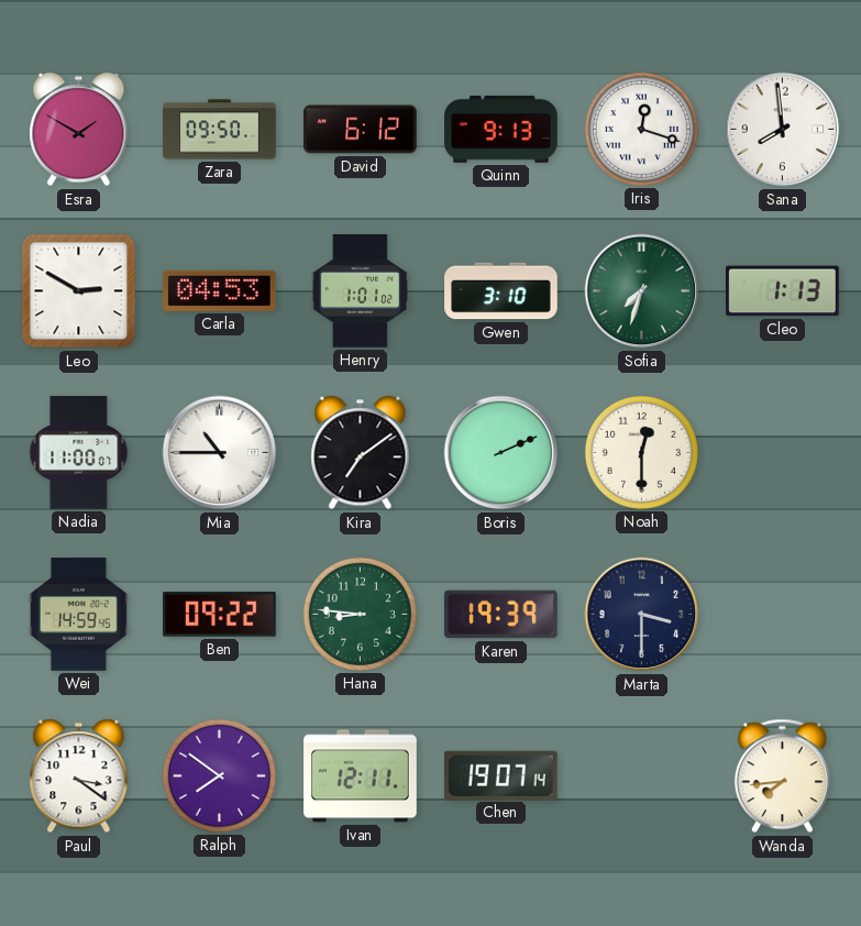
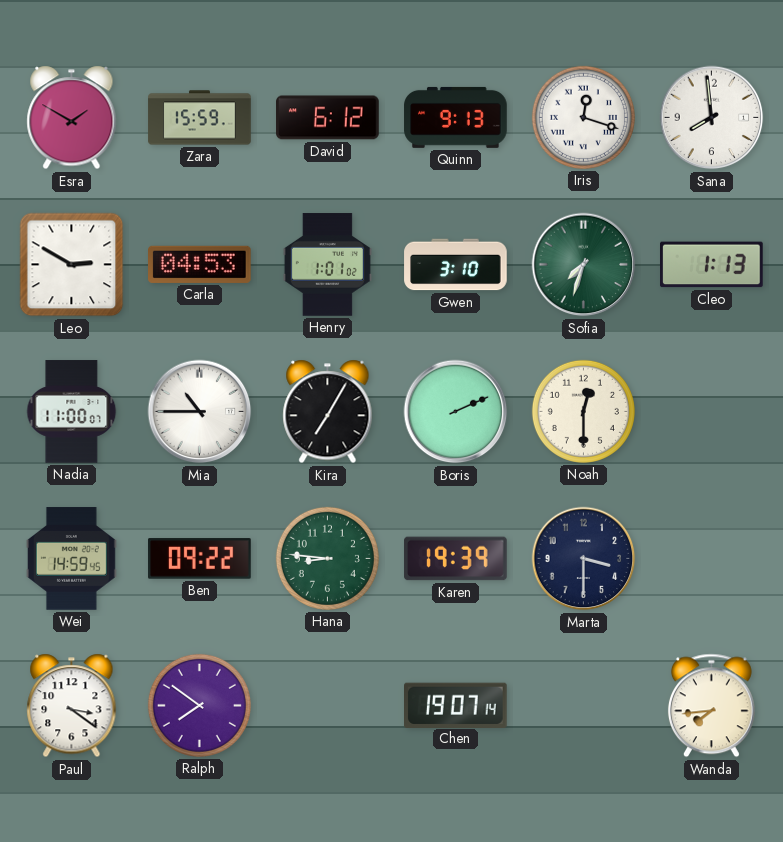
Zara: 09:50 -> 15:59 (200, 118)
Kira: 7:09 -> 7:05 (328, 412)
Ivan: 12:11 -> none (361, 776)
